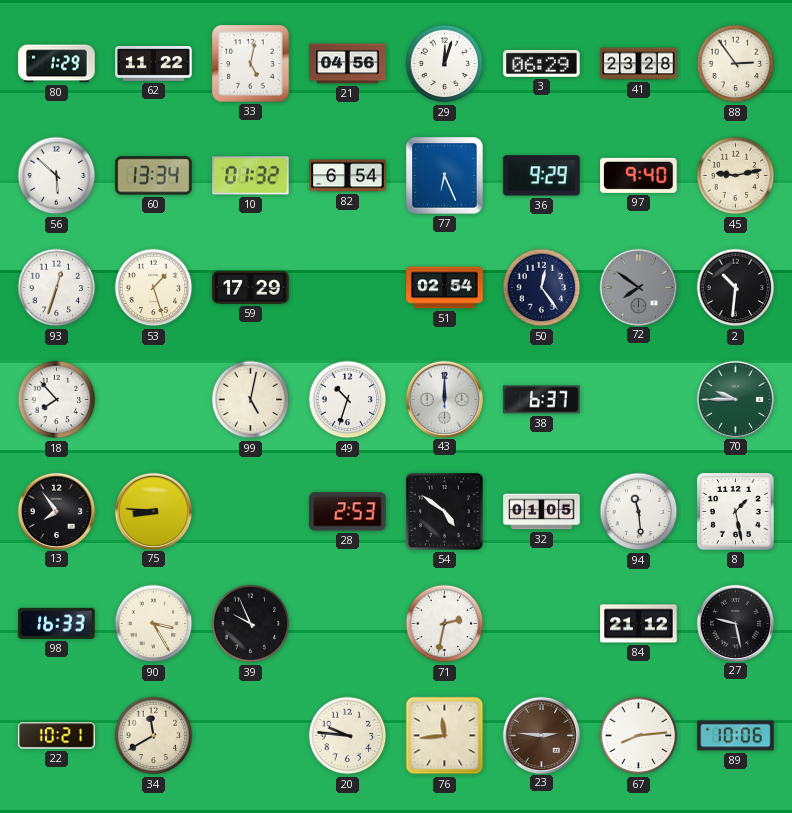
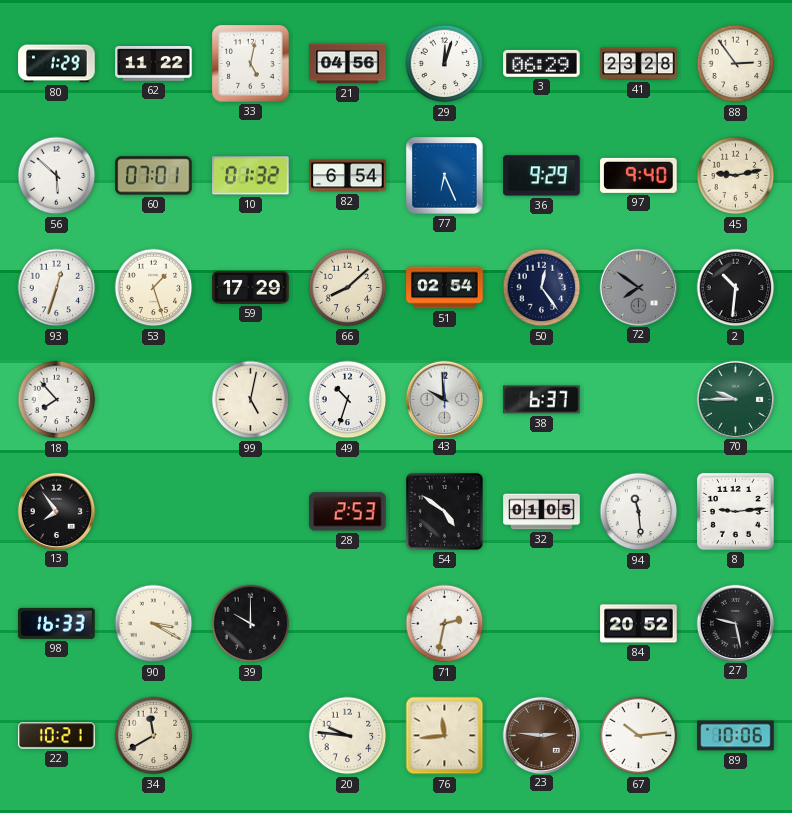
60: 13:34 -> 07:01 (154, 176)
66: none -> 8:08 (348, 288)
43: 12:00 -> 9:59 (444, 399)
75: 8:46 -> none (153, 511)
8: 1:28 -> 9:14 (736, 512)
90: 3:25 -> 3:20 (154, 624)
39: 9:56 -> 10:00 (251, 624)
84: 21:12 -> 20:52 (639, 624)
67: 8:14 -> 10:14 (639, 736)
